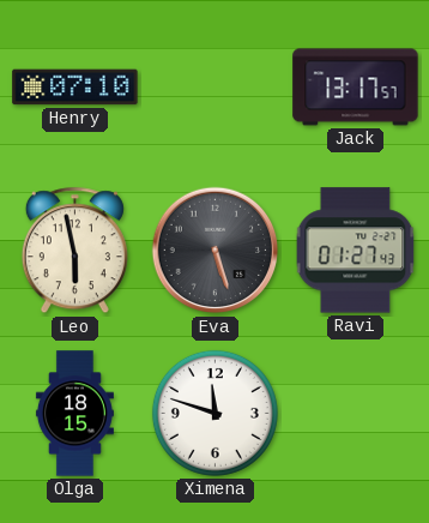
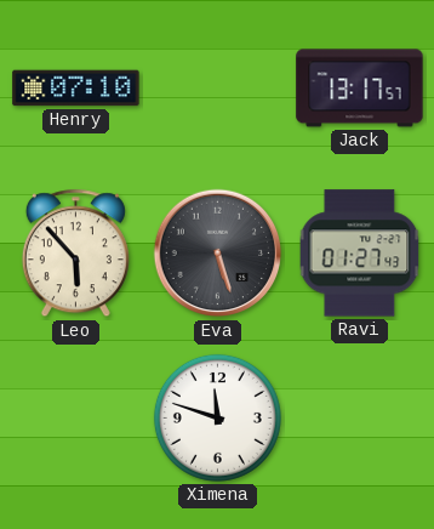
Leo: 5:58 -> 5:53 (75, 254)
Olga: 18:15 -> none (74, 414)
